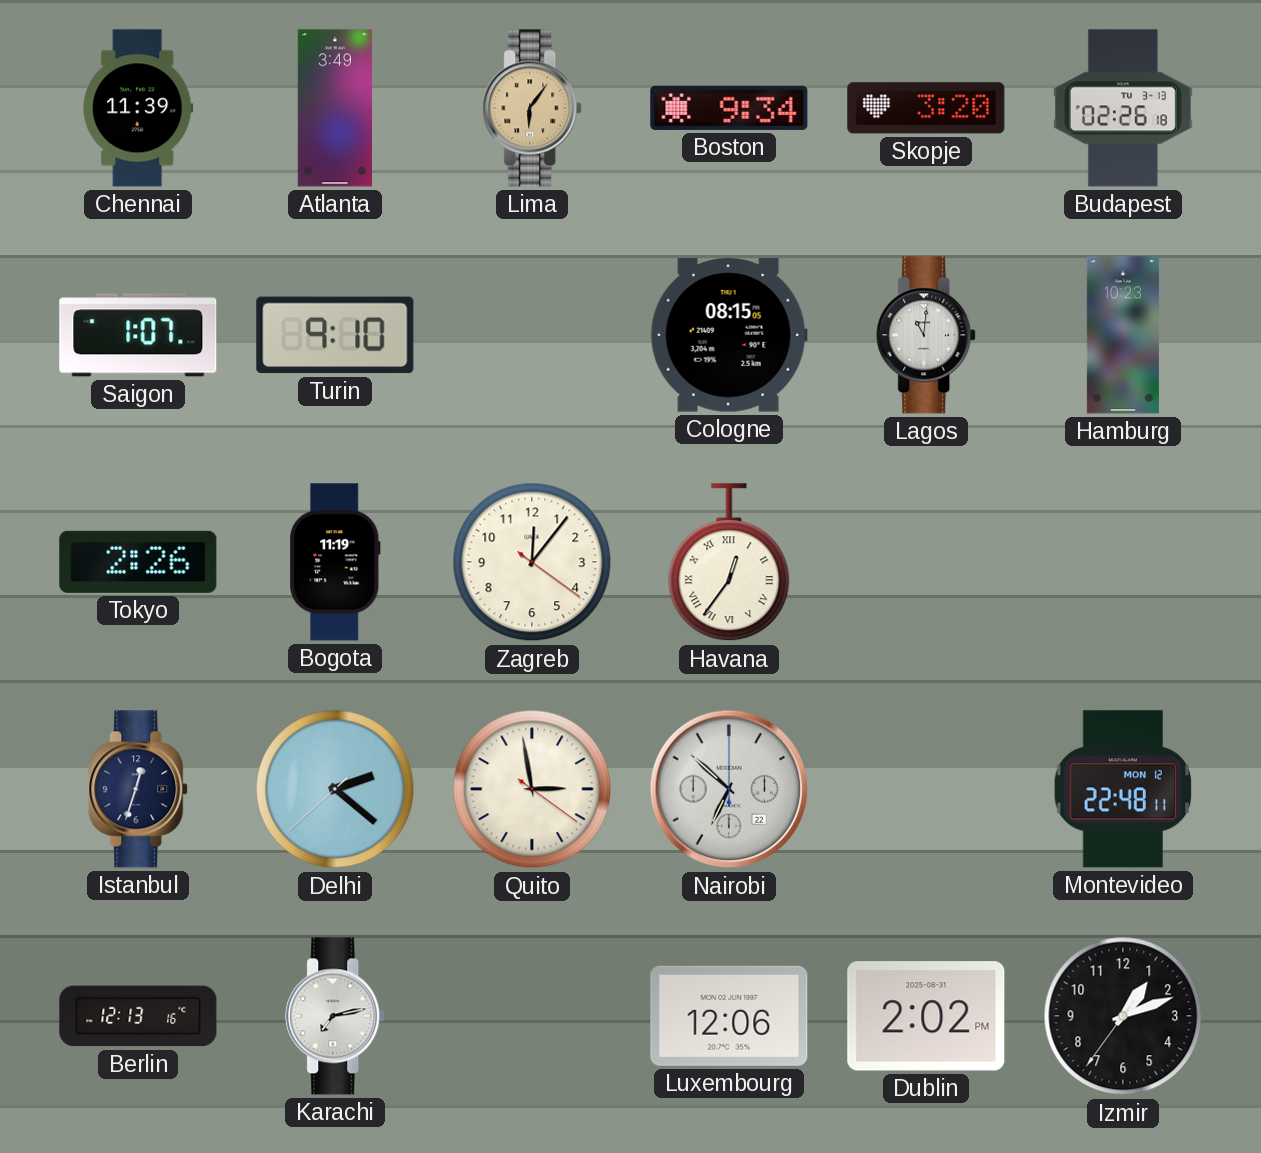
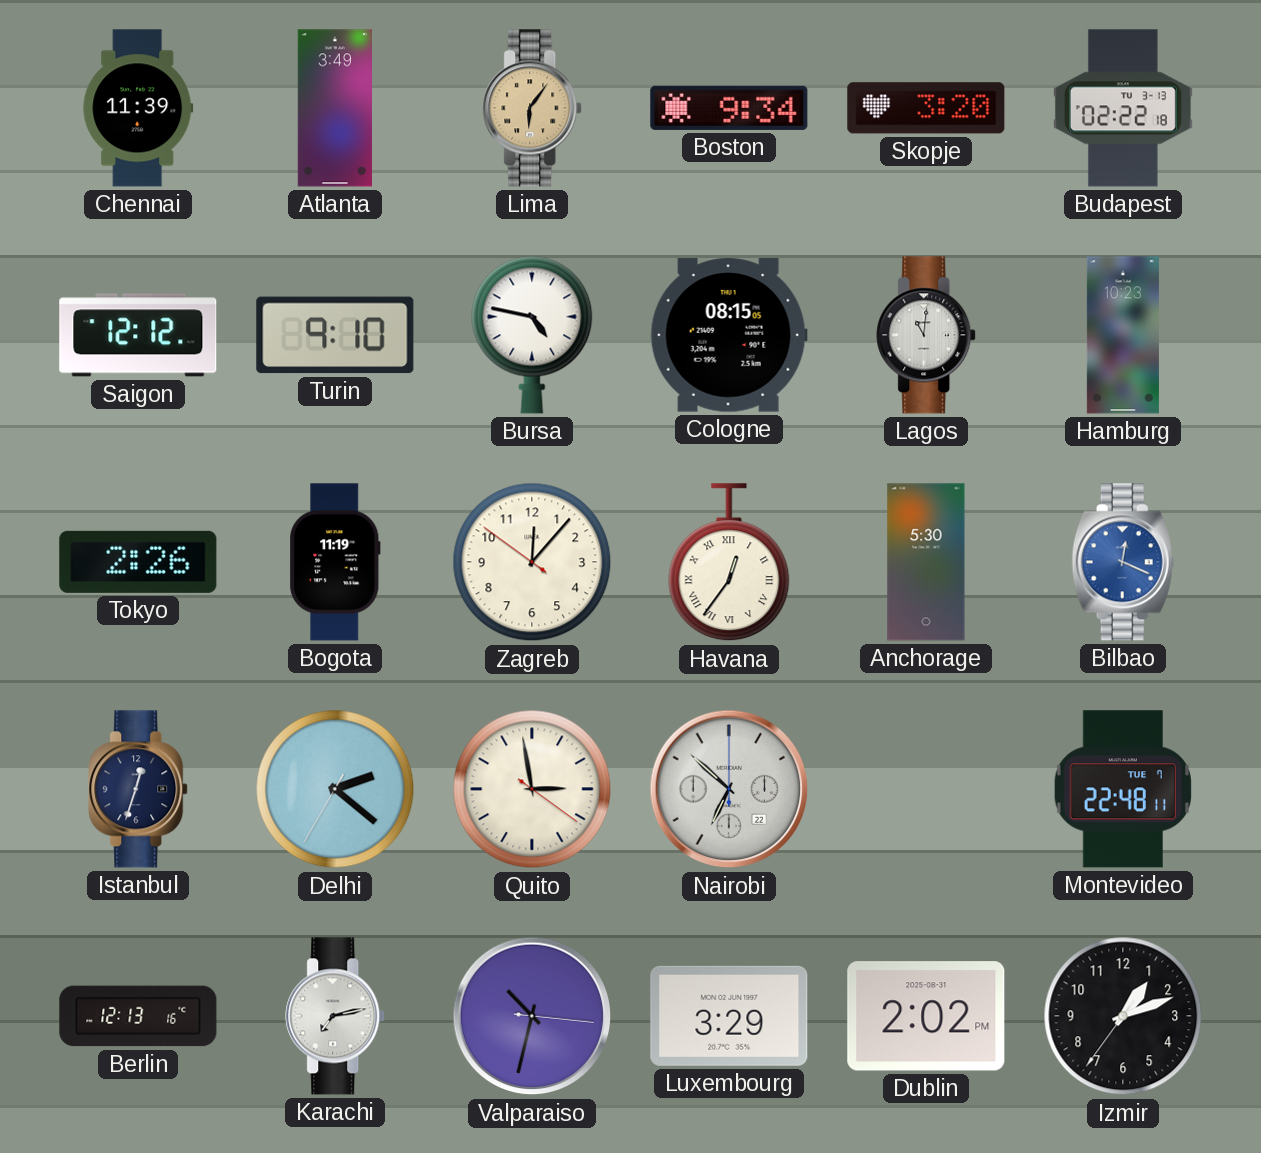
Budapest: 02:26 -> 02:22 (1123, 108)
Saigon: 1:07 -> 12:12 (138, 335)
Bursa: none -> 4:47 (532, 335)
Zagreb: 12:06:21 -> 12:06:51 (532, 562)
Anchorage: none -> 5:30 (926, 562)
Bilbao: none -> 12:19 (1123, 562)
Delhi: 2:21:38 -> 2:21:35 (335, 789)
Montevideo date: MON 12 -> TUE 7 (1122, 789)
Valparaiso: none -> 10:32 (532, 1016)
Luxembourg: 12:06 -> 3:29 (729, 1016)
